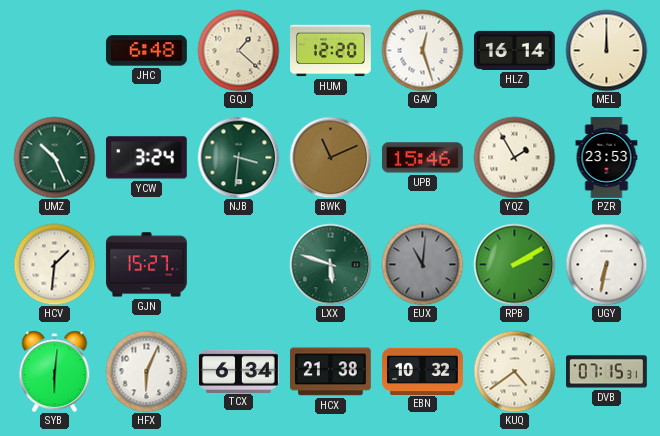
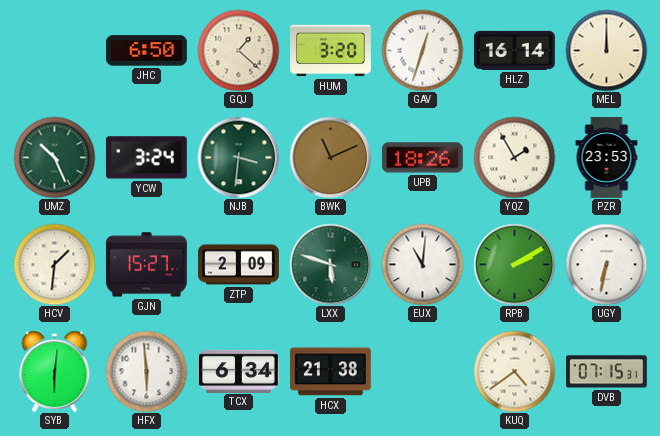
JHC: 6:48 -> 6:50 (147, 51)
HUM: 12:20 -> 3:20 (331, 51)
GAV: 12:27 -> 12:33 (422, 50)
UPB: 15:46 -> 18:26 (422, 158)
ZTP: none -> 2:09 (239, 265)
EUX dial: grey -> white (422, 264)
HFX: 6:04 -> 5:59 (146, 371)
EBN: 10:32 -> none (423, 371)
